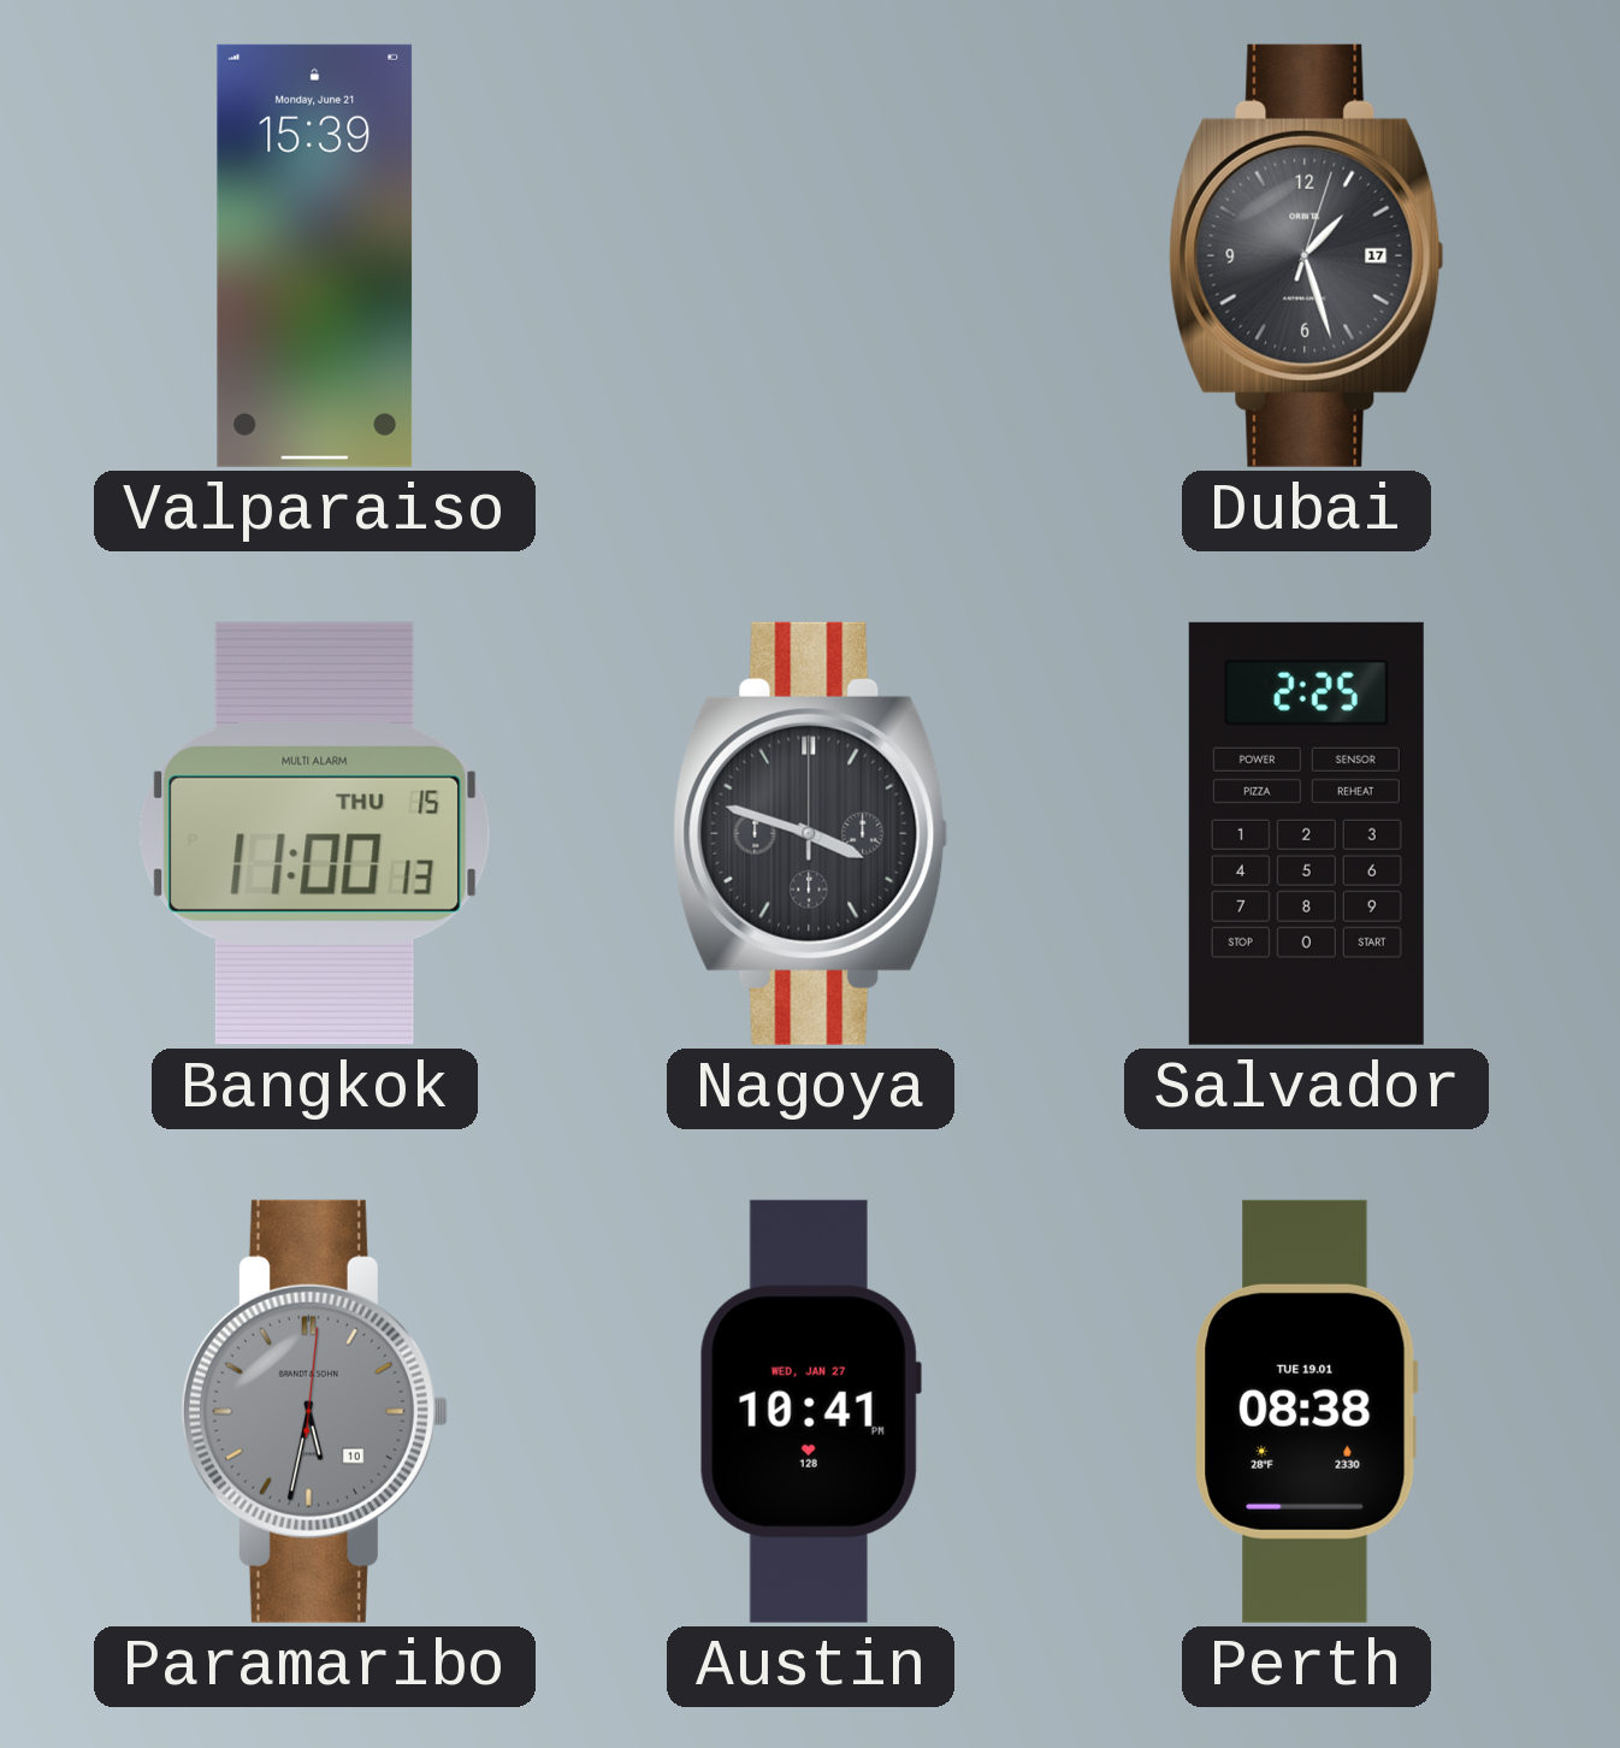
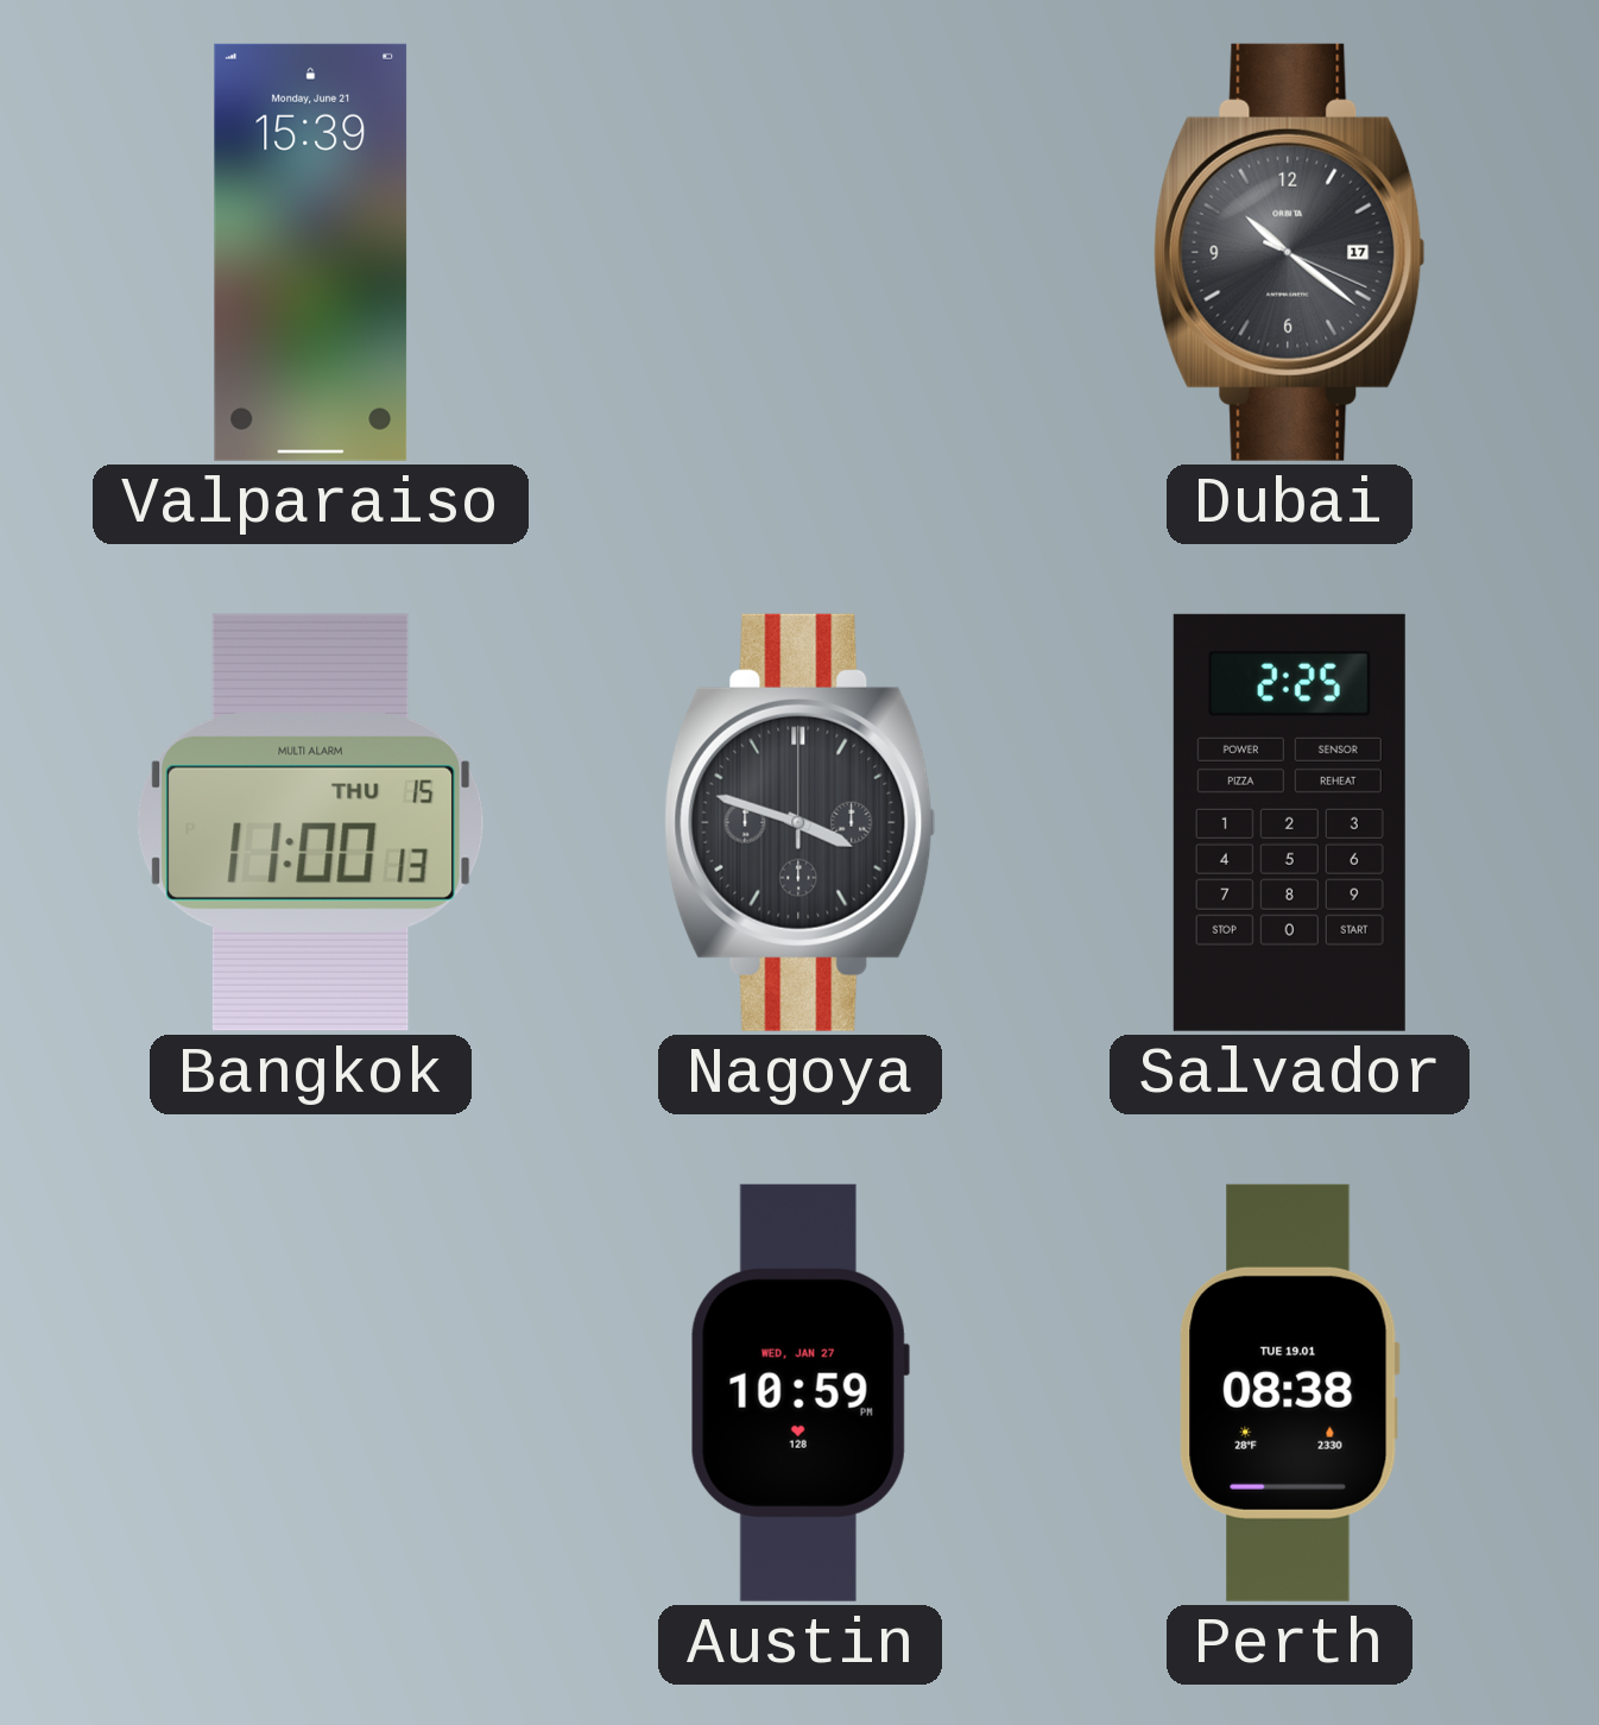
Dubai: 1:27 -> 10:21 (1290, 252)
Paramaribo: 5:32 -> none (314, 1411)
Austin: 10:41 -> 10:59 (799, 1392)
